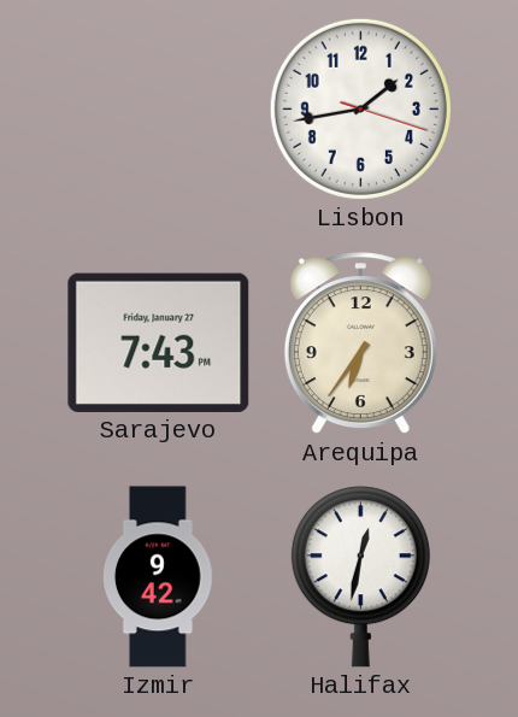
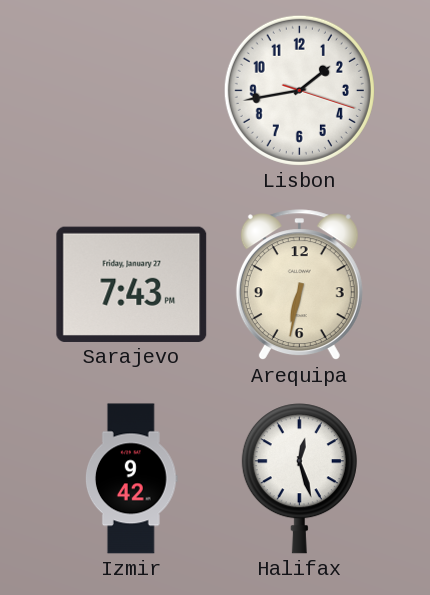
Arequipa: 6:36 -> 6:32 (299, 285)
Halifax: 12:32 -> 12:27 (299, 479)
